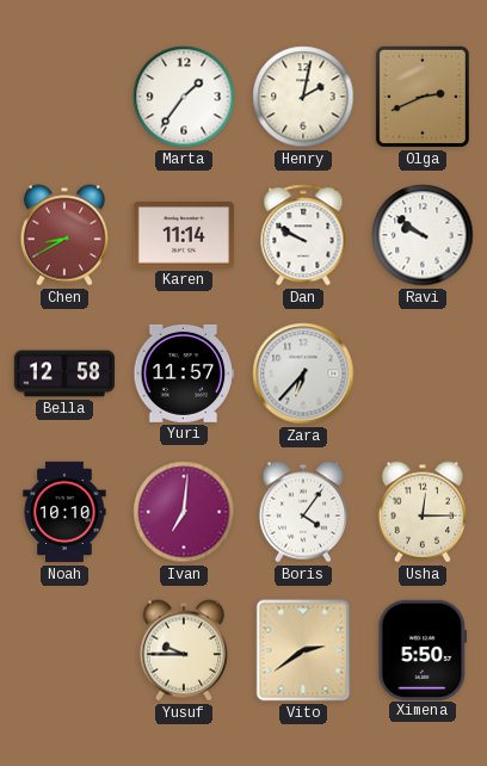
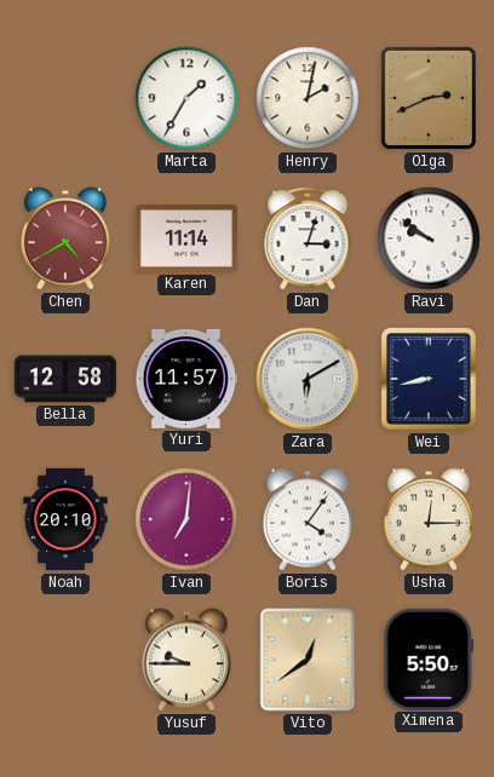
Marta: 1:36 -> 1:35 (186, 98)
Chen: 8:40 -> 4:40 (64, 238)
Dan: 9:50 -> 3:03 (308, 238)
Zara: 6:37 -> 6:10 (308, 379)
Wei: none -> 8:43 (430, 379)
Noah: 10:10 -> 20:10 (65, 519)
Vito: 2:39 -> 12:39 (308, 660)
